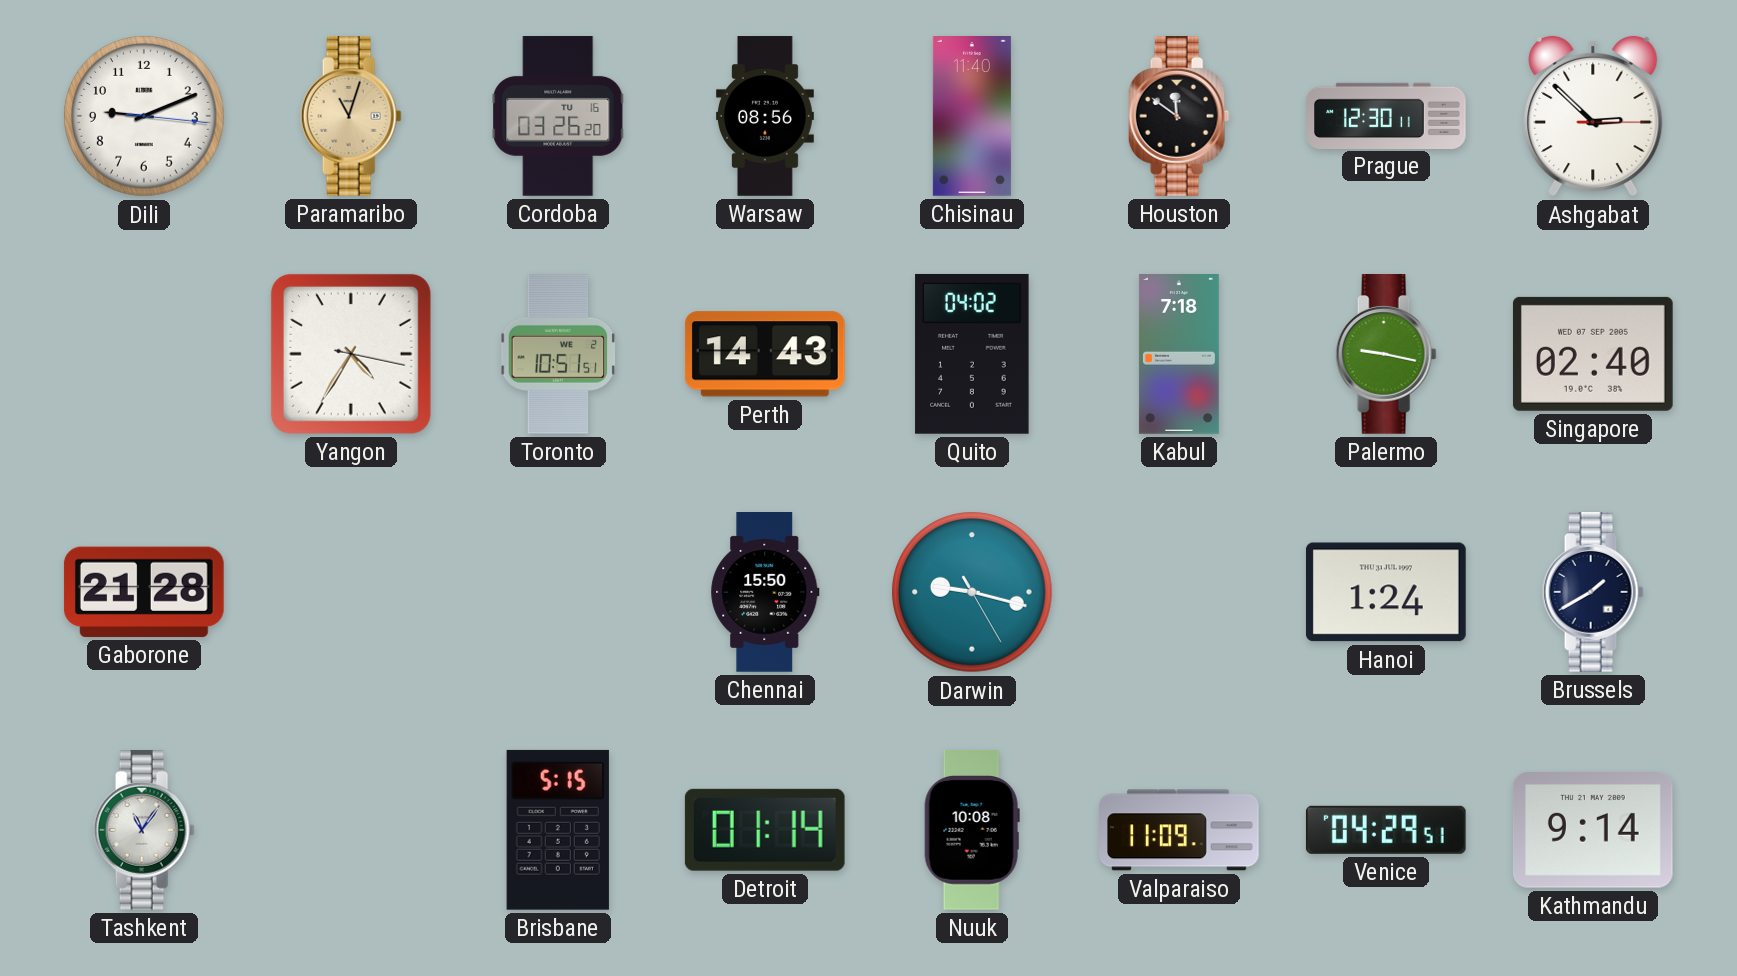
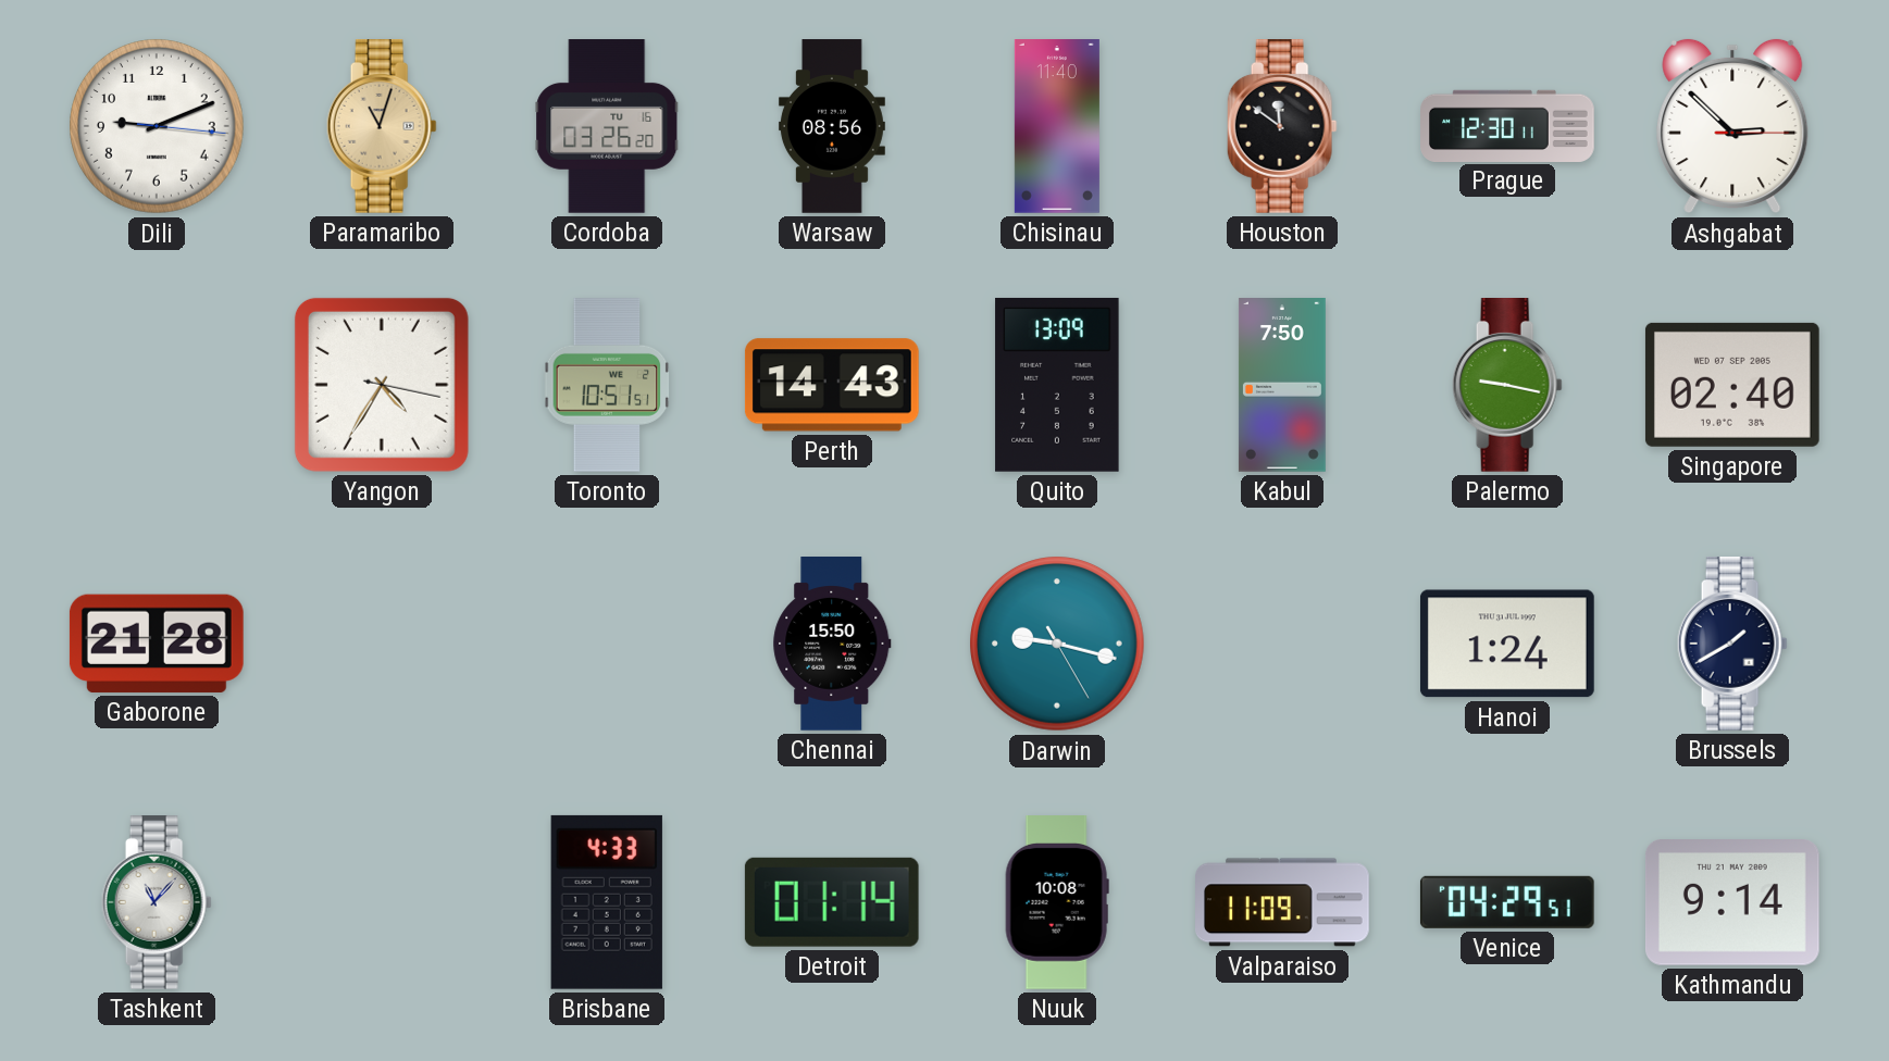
Quito: 04:02 -> 13:09 (1057, 385)
Kabul: 7:18 -> 7:50 (1282, 386)
Tashkent: 11:06 -> 11:07 (157, 903)
Brisbane: 5:15 -> 4:33 (607, 902)
